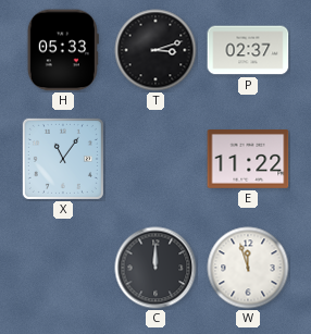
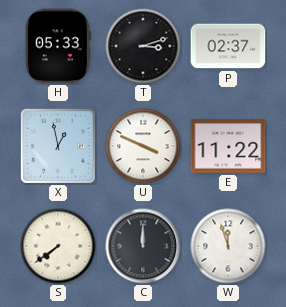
X: 11:06 -> 12:58 (58, 146)
U: none -> 3:49 (143, 146)
S: none -> 7:39 (58, 246)
